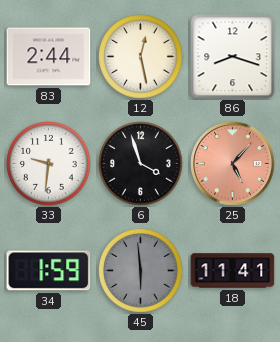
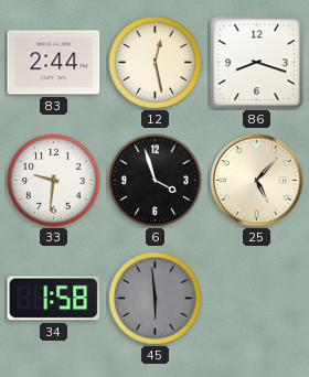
25 dial: salmon -> cream (257, 181)
34: 1:59 -> 1:58 (54, 299)
18: 11:41 -> none (233, 271)
